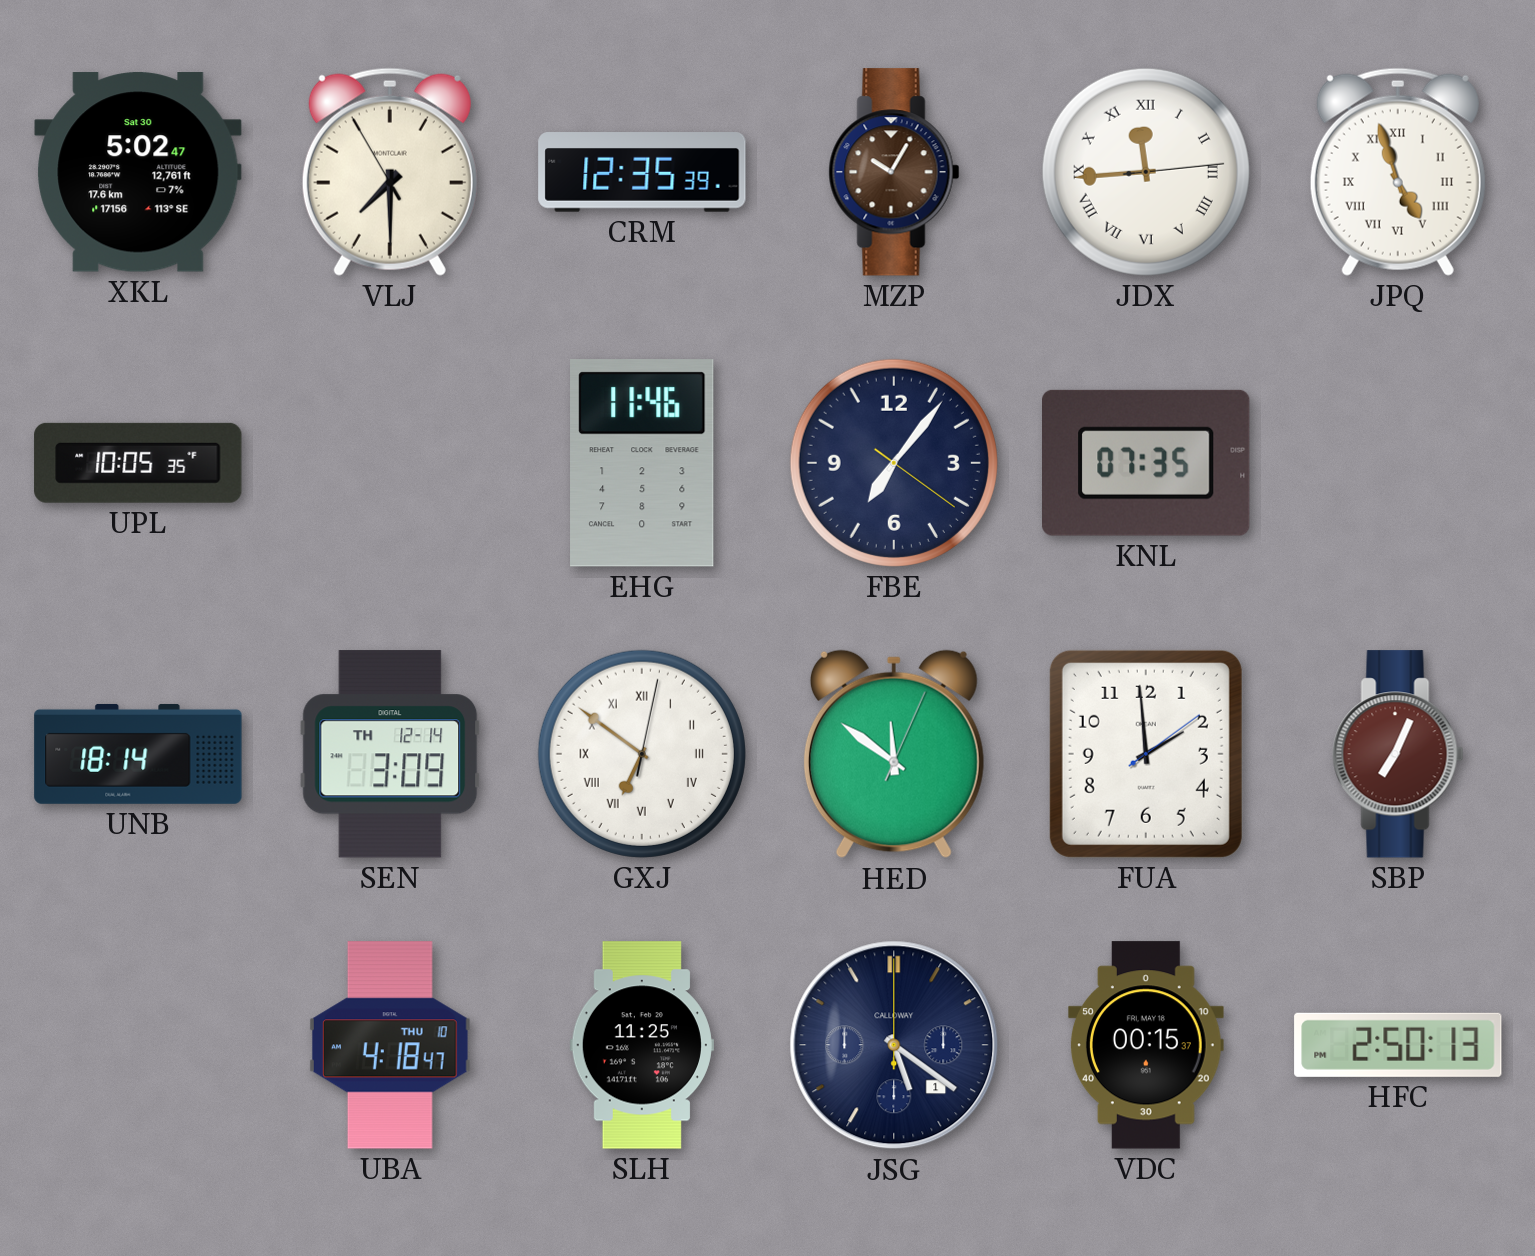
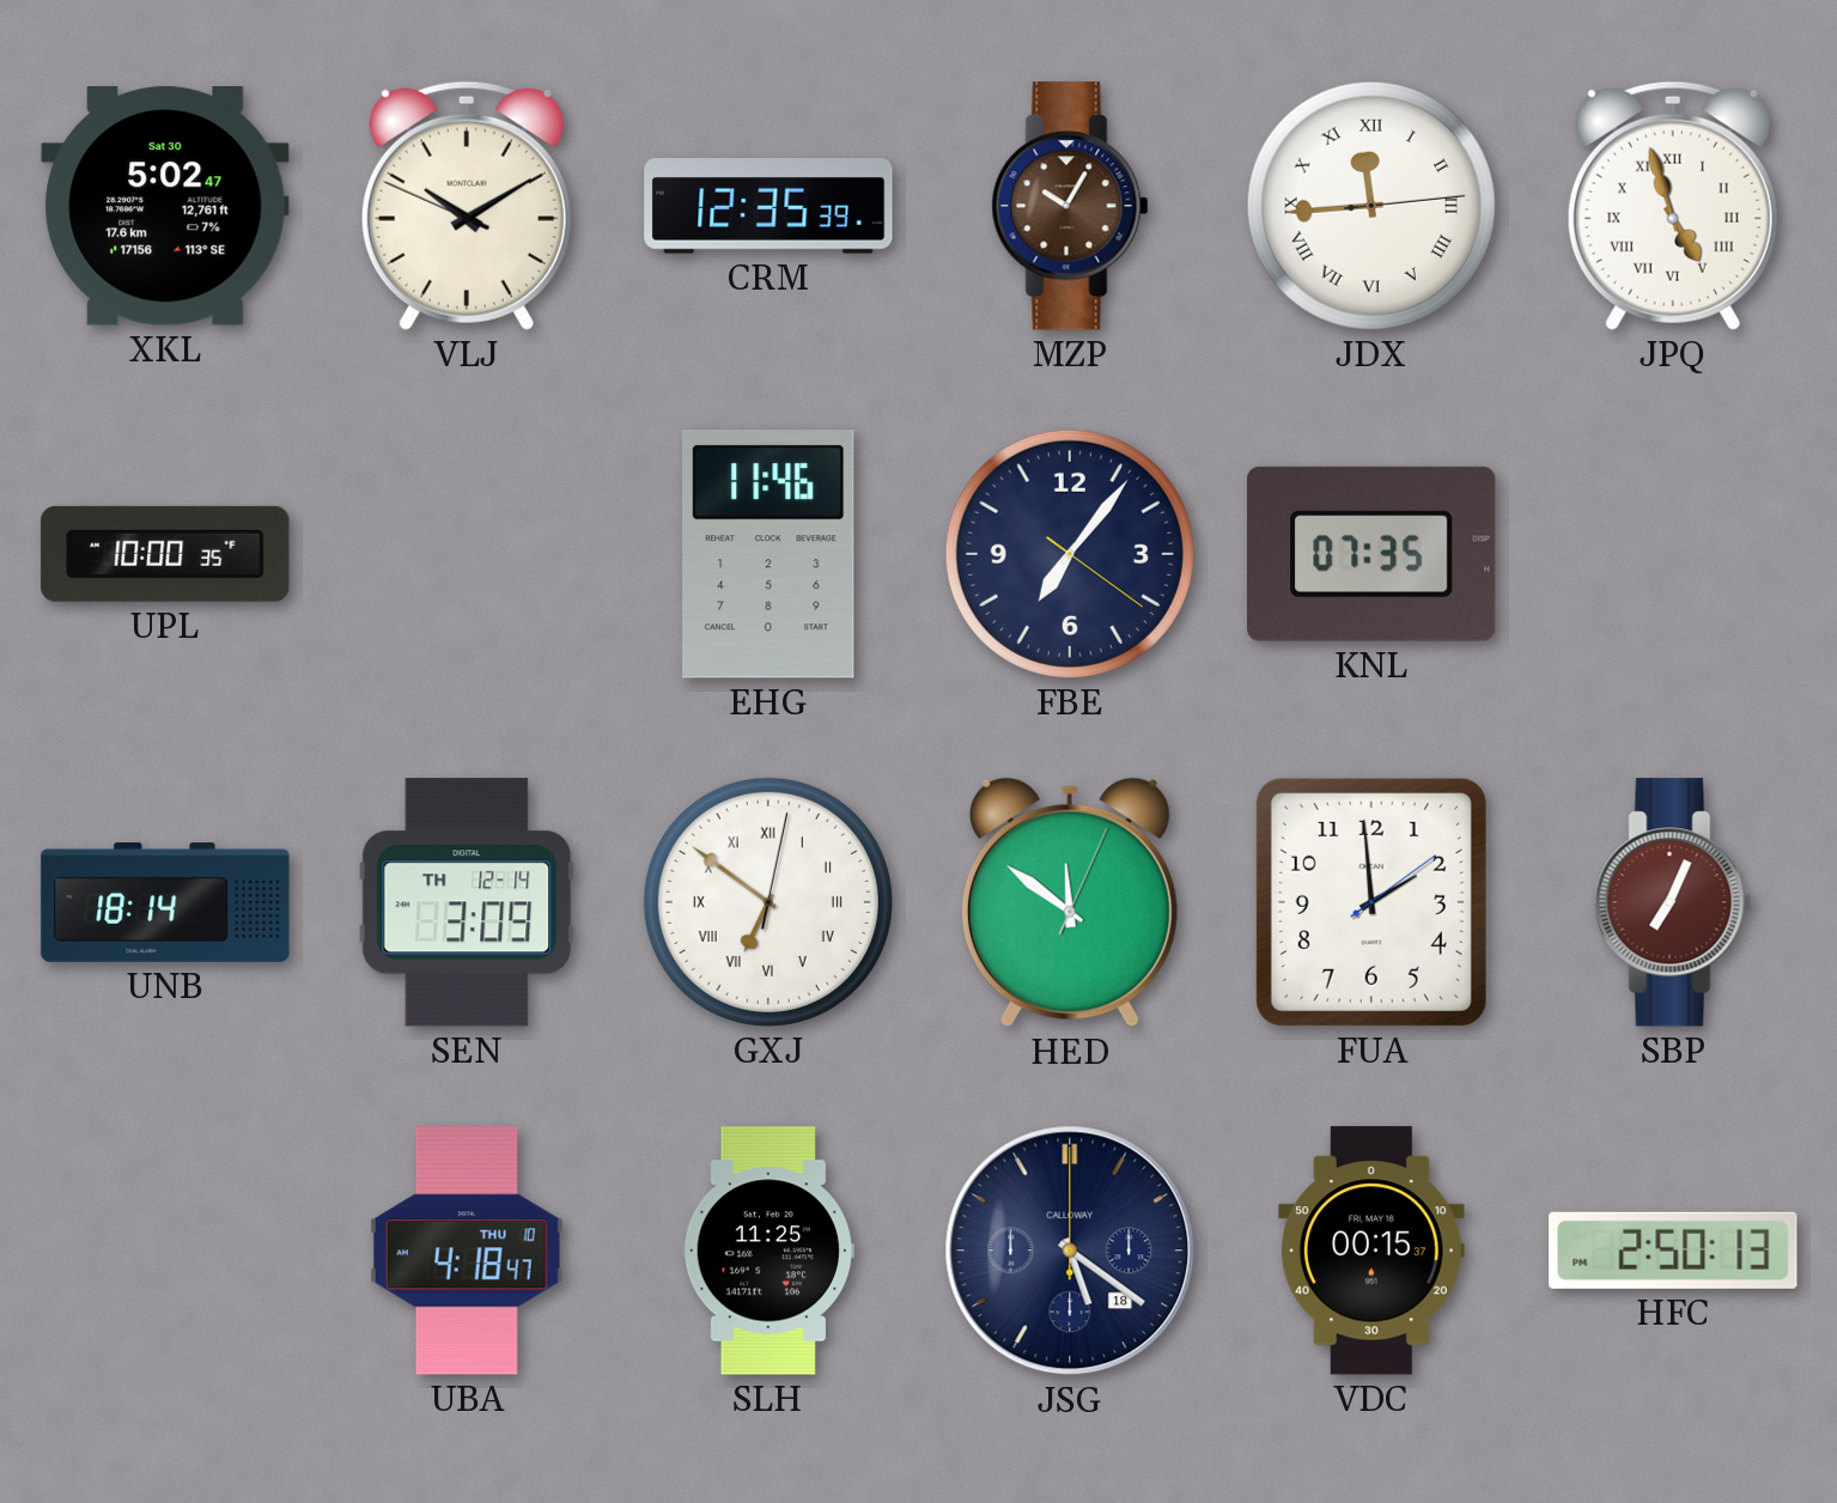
VLJ: 7:29 -> 10:09 (467, 206)
UPL: 10:05 -> 10:00 (165, 554)
JSG date: 1 -> 18 (1070, 1251)
